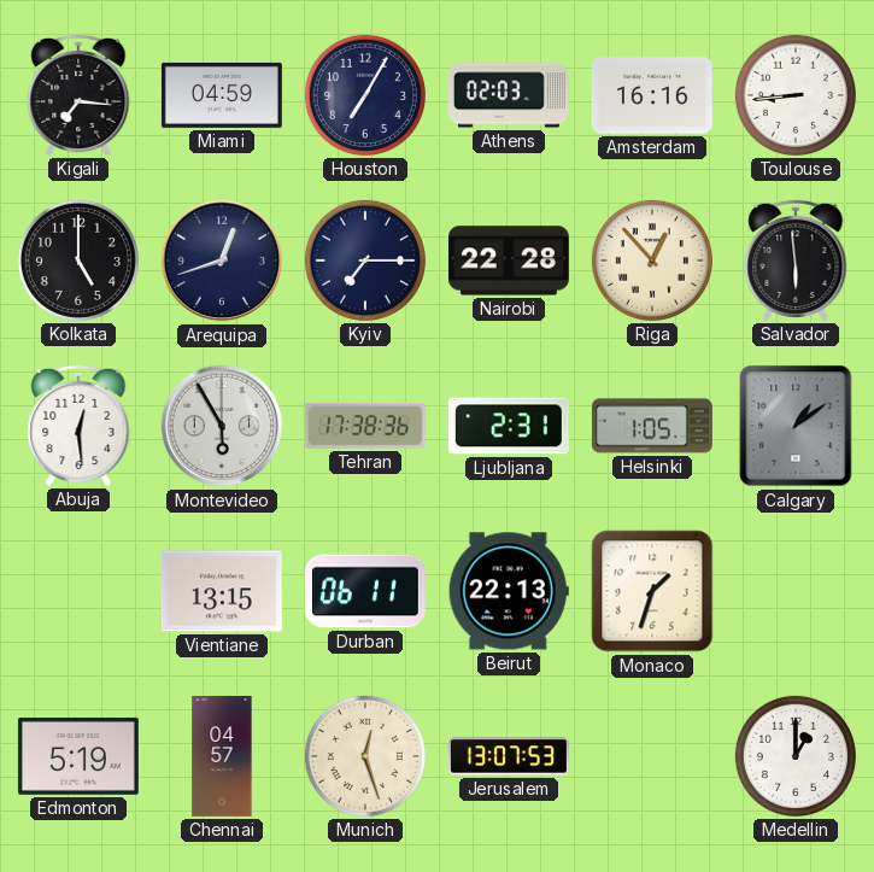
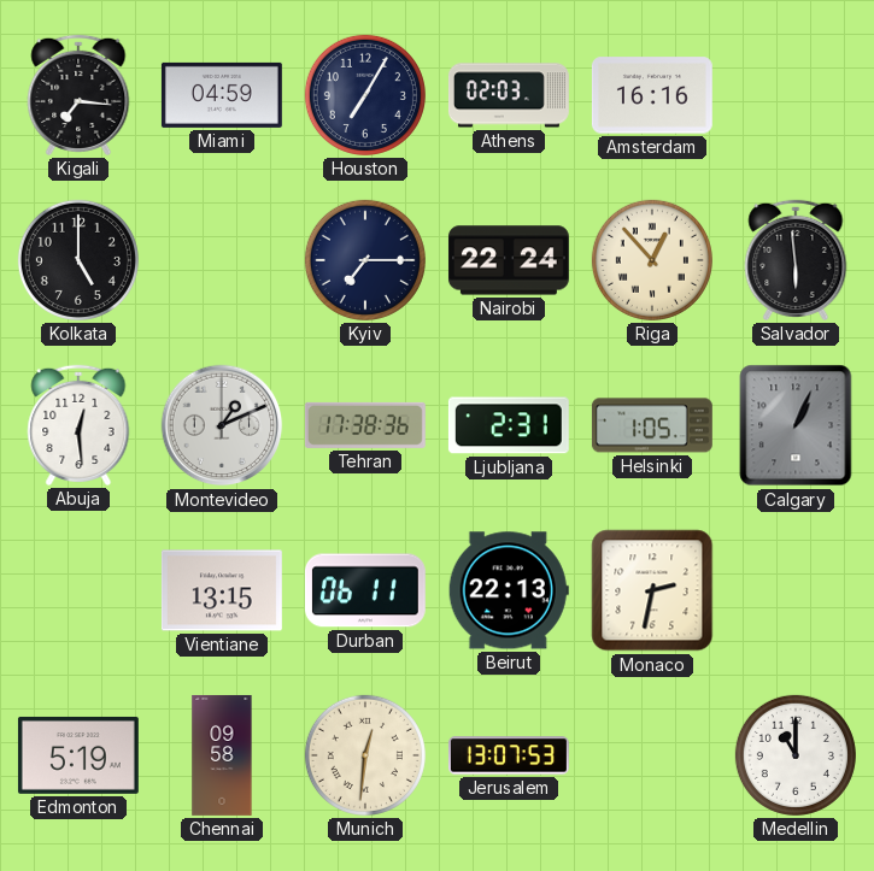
Toulouse: 8:44 -> none (796, 95)
Arequipa: 12:42 -> none (222, 261)
Nairobi: 22:28 -> 22:24 (509, 260)
Montevideo: 5:55 -> 1:11 (222, 425)
Calgary: 1:09 -> 1:04 (796, 425)
Monaco: 1:33 -> 2:32 (652, 590)
Chennai: 04:57 -> 09:58 (222, 755)
Munich: 12:27 -> 12:31 (365, 755)
Medellin: 1:00 -> 11:00 (796, 755)
